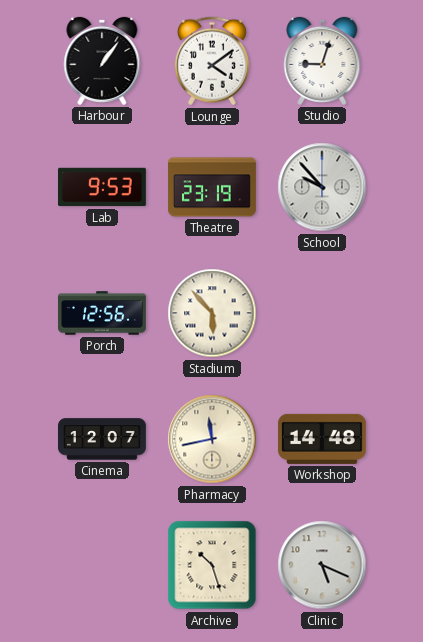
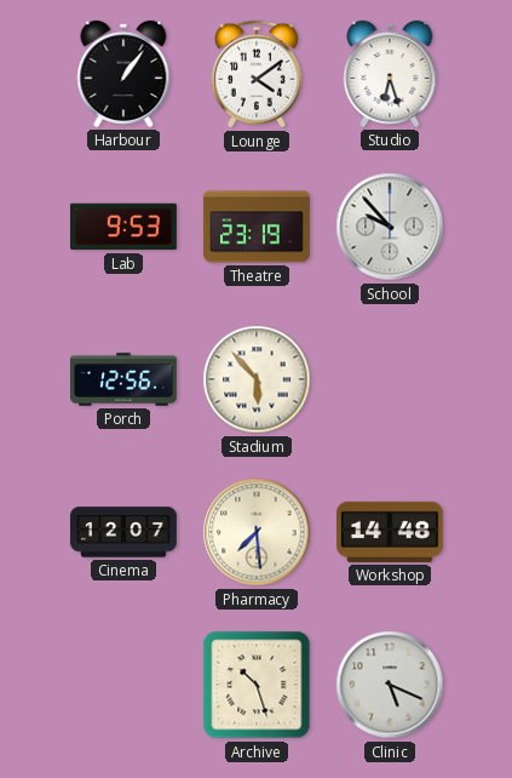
Studio: 9:03 -> 6:27 (390, 74)
Pharmacy: 11:43 -> 7:29 (257, 532)
